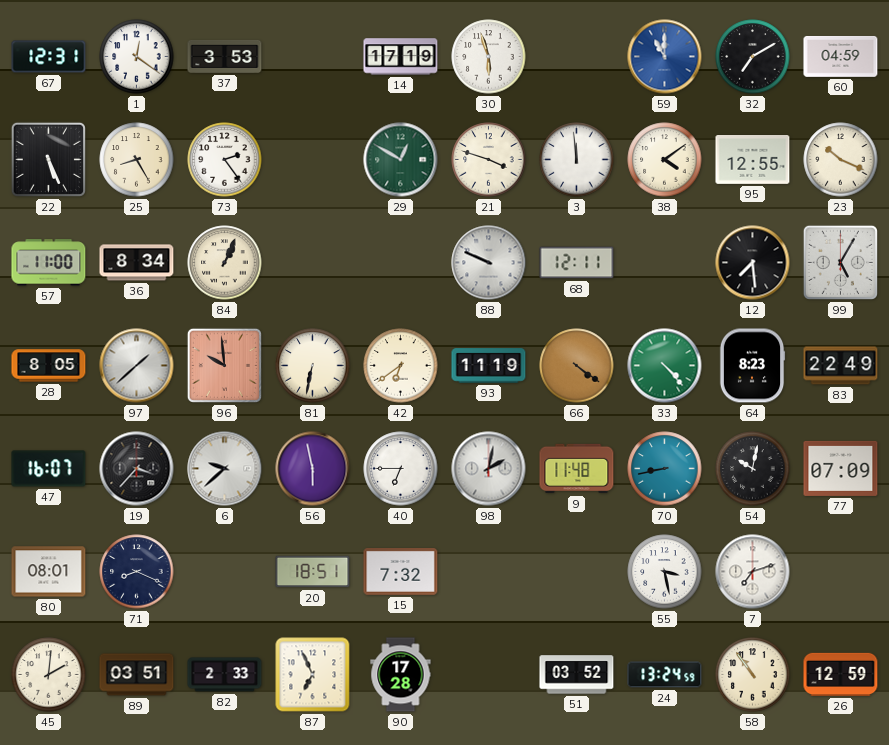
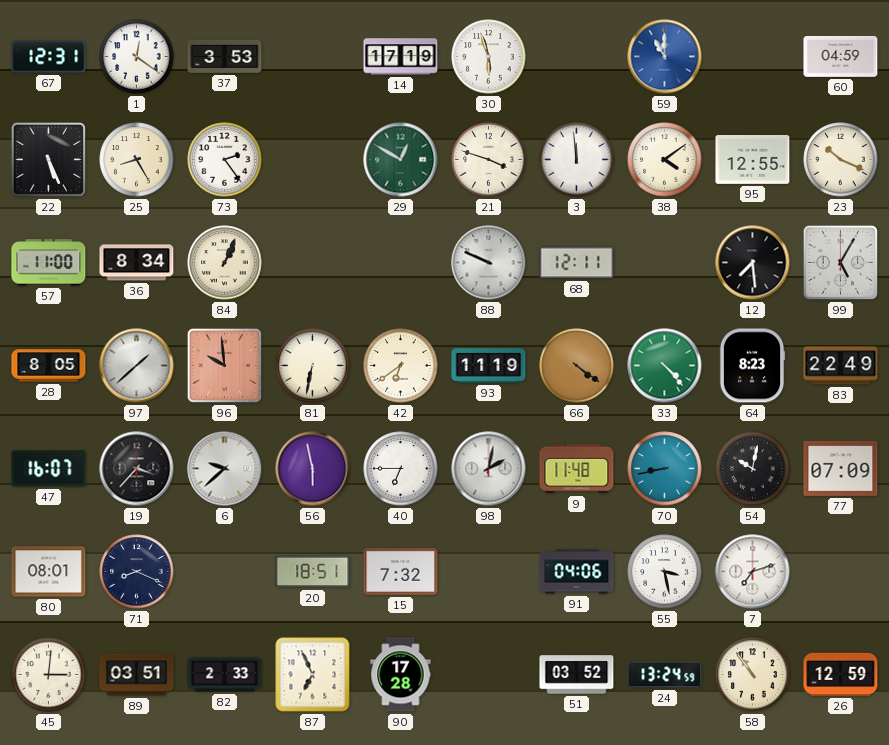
32: 7:10 -> none (753, 57)
91: none -> 04:06 (577, 572)
45: 2:01 -> 3:01 (49, 675)
